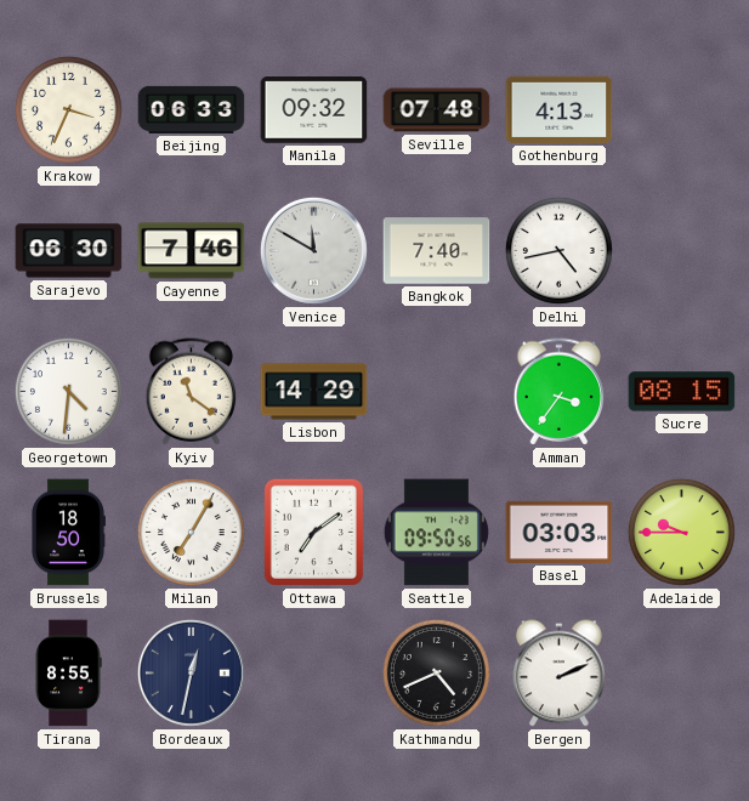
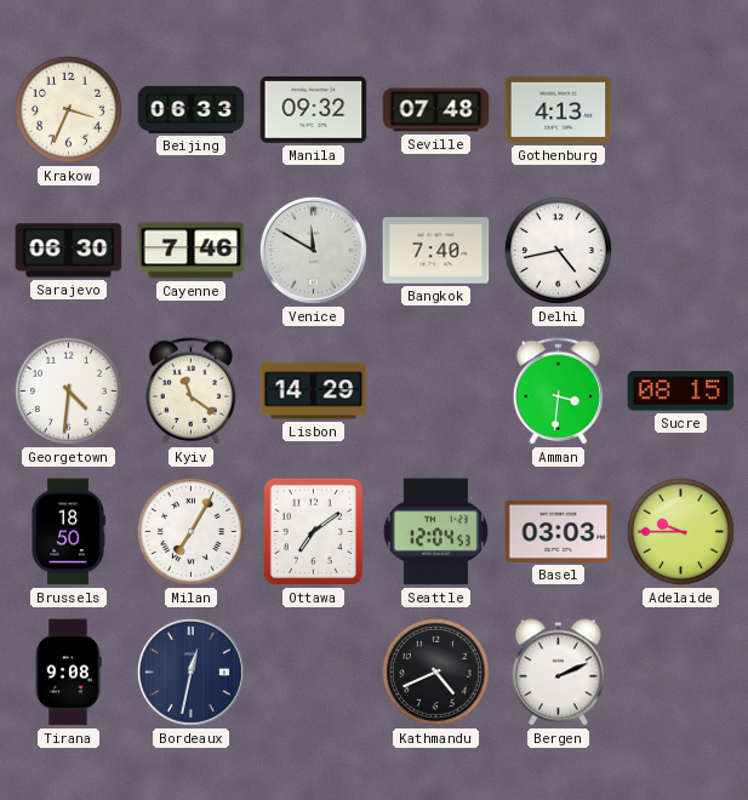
Amman: 3:36 -> 3:31 (559, 392)
Seattle: 09:50 -> 12:04 (435, 532)
Tirana: 8:55 -> 9:08 (68, 673)
